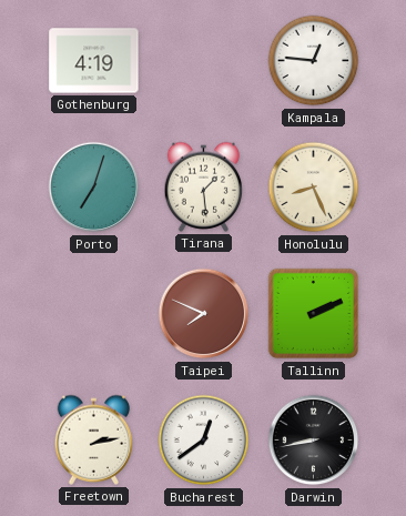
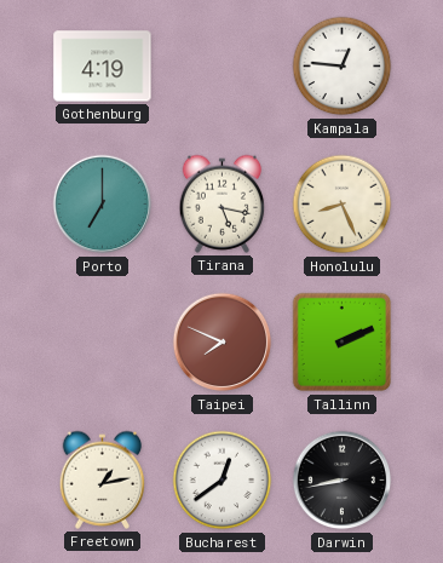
Porto: 7:03 -> 7:00 (103, 205)
Tirana: 1:29 -> 5:17 (223, 203)
Freetown: 2:13 -> 1:13 (103, 479)
